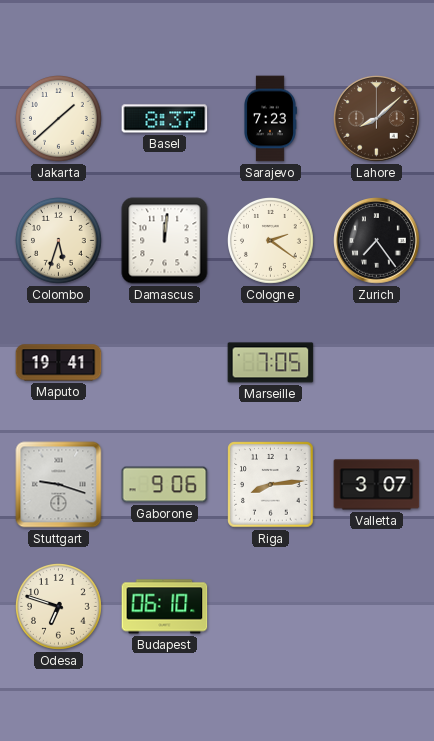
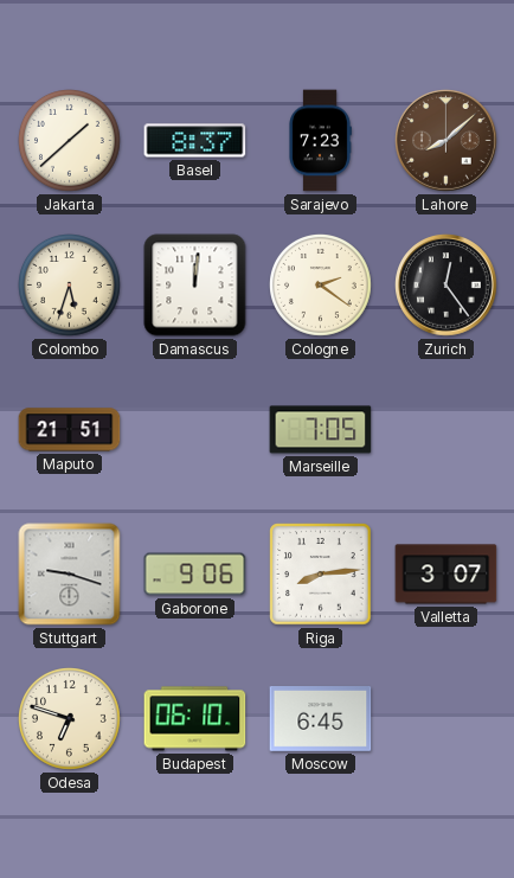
Zurich: 7:24 -> 12:24 (446, 286)
Maputo: 19:41 -> 21:51 (70, 430)
Moscow: none -> 6:45 (321, 719)
